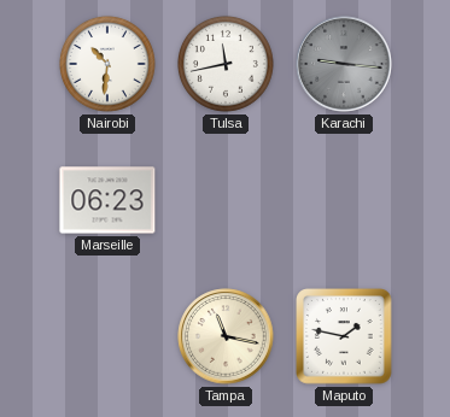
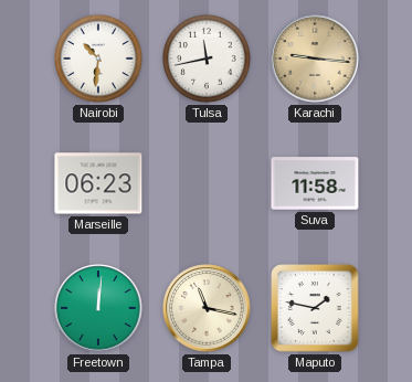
Karachi dial: grey -> champagne (315, 59)
Suva: none -> 11:58 (315, 183)
Freetown: none -> 12:01 (98, 308)
